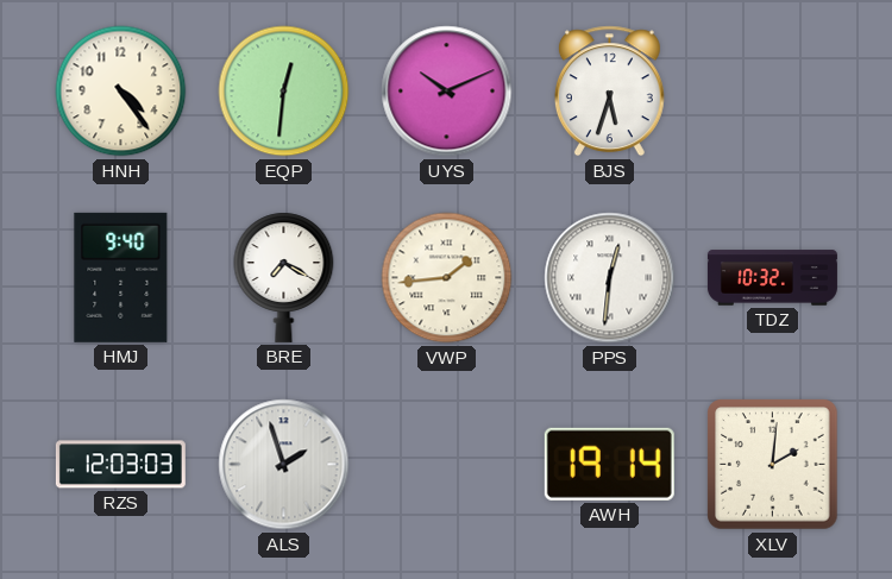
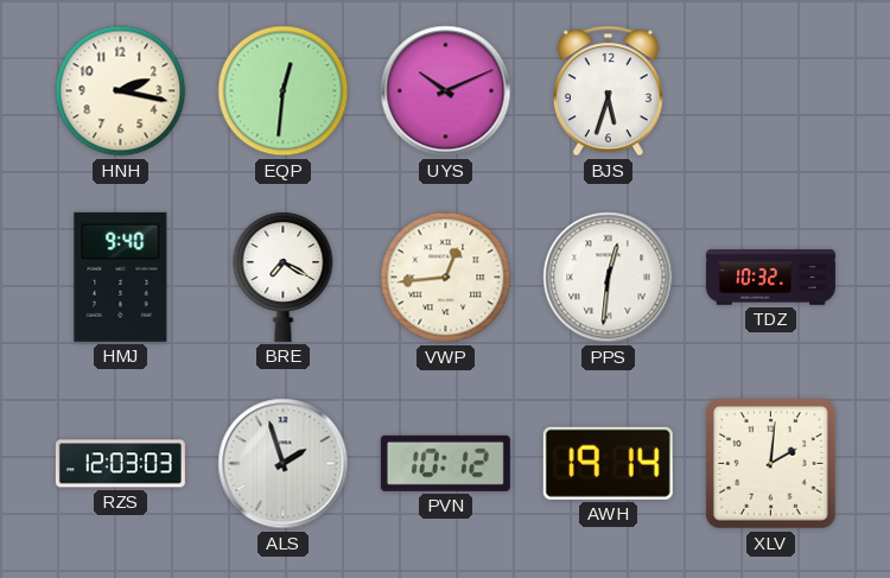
HNH: 4:24 -> 2:17 (121, 91)
VWP: 1:44 -> 12:44 (446, 278)
PVN: none -> 10:12 (445, 463)
